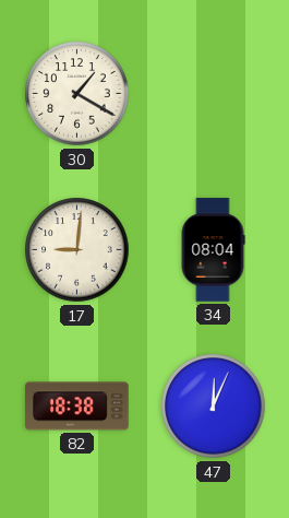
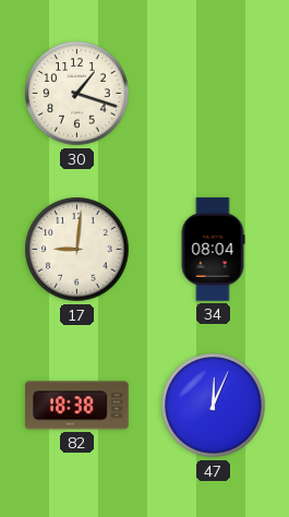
30: 1:20 -> 1:18 (77, 94)
